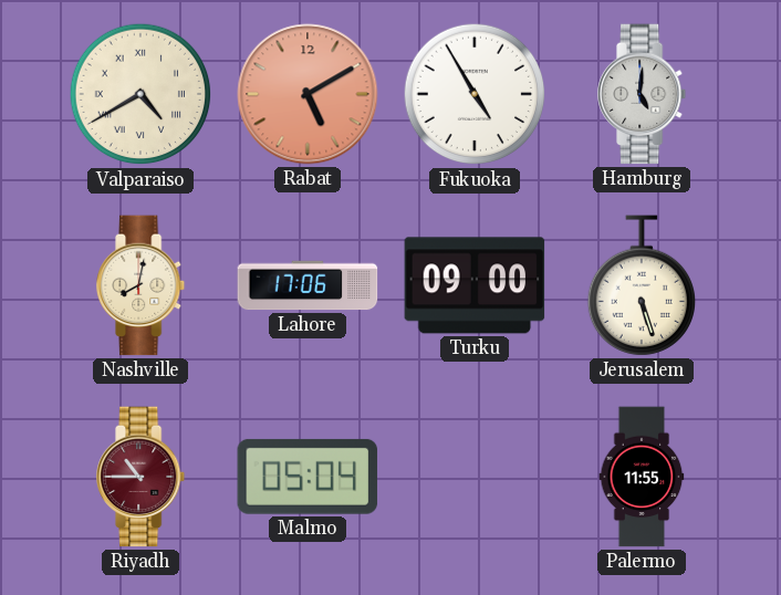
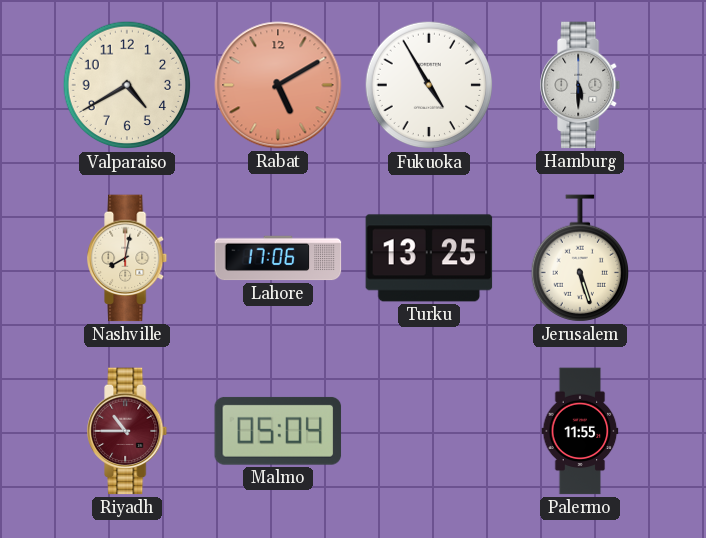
Valparaiso numerals: Roman -> Arabic (127, 85)
Hamburg: 5:01 -> 5:30 (581, 85)
Turku: 09:00 -> 13:25 (429, 258)
